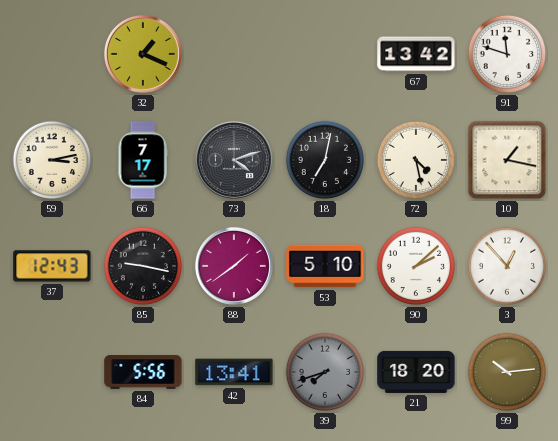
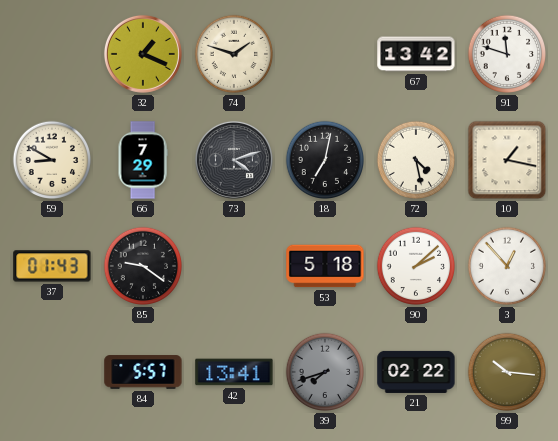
74: none -> 1:48 (234, 54)
59: 3:13 -> 8:50 (52, 160)
66: 7:17 -> 7:29 (143, 160)
37: 12:43 -> 01:43 (52, 266)
85: 9:17 -> 9:21 (143, 266)
88: 1:39 -> none (234, 266)
53: 5:10 -> 5:18 (325, 266)
84: 5:56 -> 5:57 (143, 372)
21: 18:20 -> 02:22 (416, 372)
99: 10:14 -> 10:16 (507, 372)
